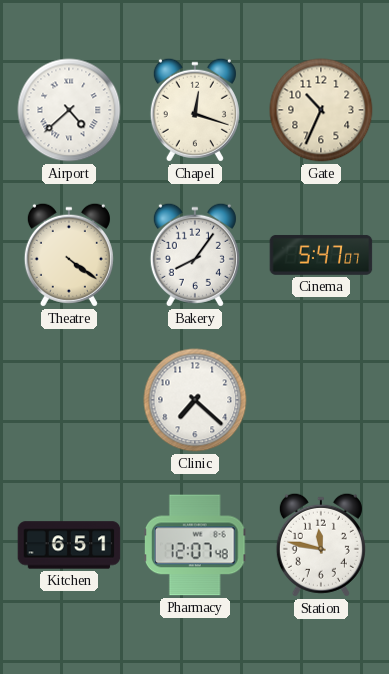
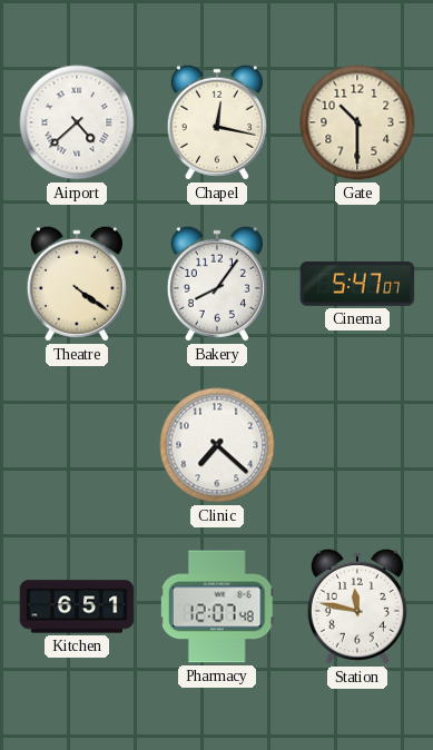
Chapel: 12:18 -> 12:17 (217, 122)
Gate: 10:34 -> 10:30 (357, 122)
